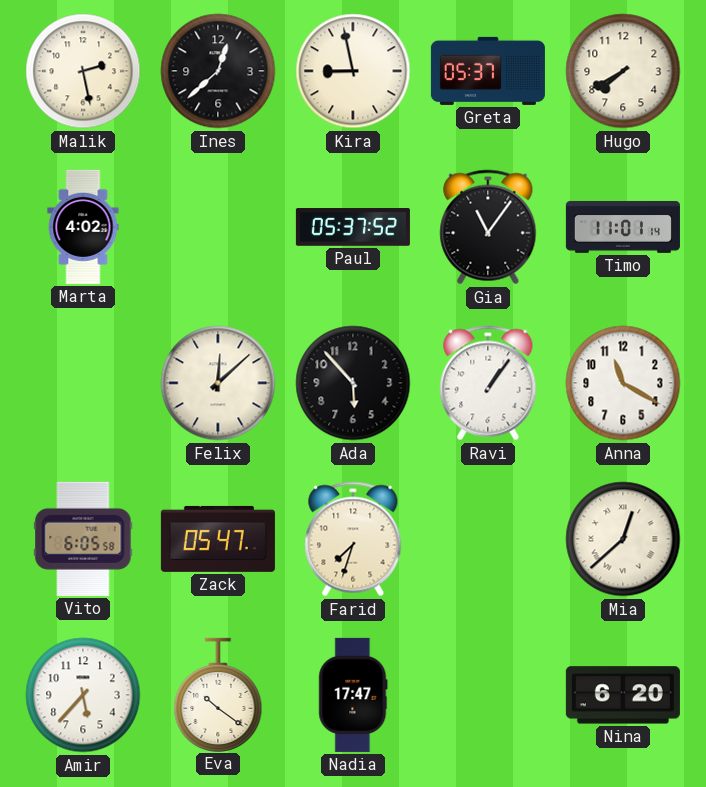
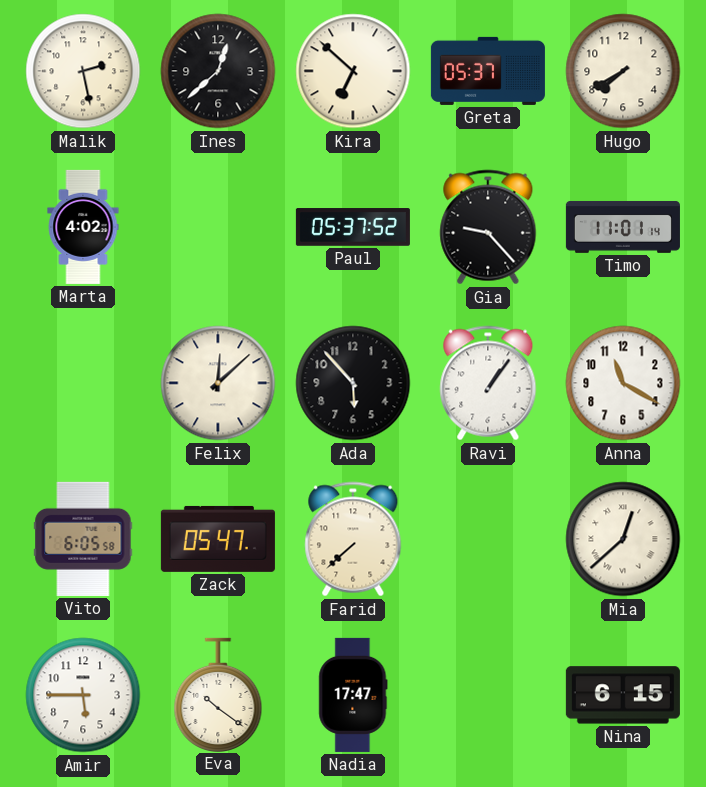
Kira: 8:58 -> 6:52 (353, 71)
Gia: 11:06 -> 9:23 (488, 227)
Farid: 7:33 -> 7:38 (353, 539)
Amir: 5:37 -> 5:45 (83, 695)
Nina: 6:20 -> 6:15 (623, 695)
